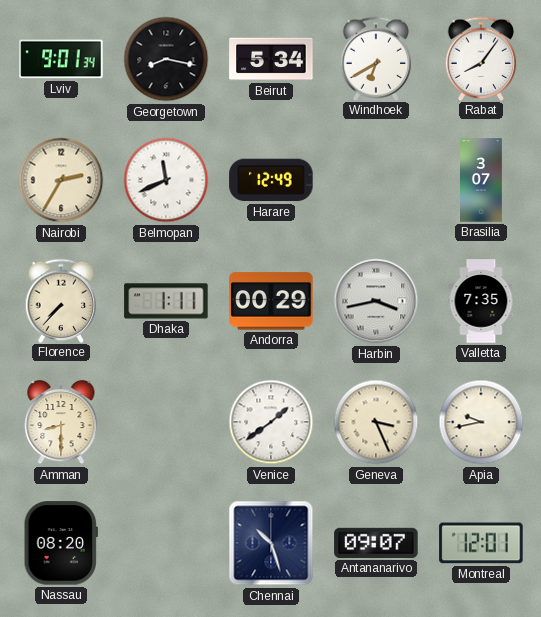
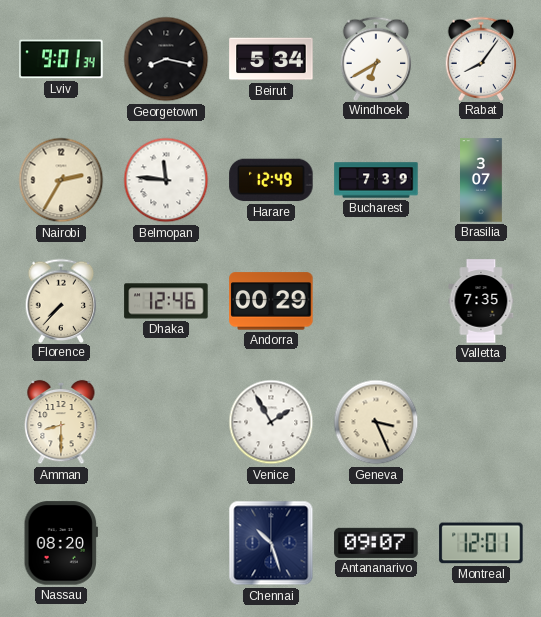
Belmopan: 11:41 -> 11:46 (166, 180)
Bucharest: none -> 7:39 (376, 180)
Dhaka: 1:11 -> 12:46 (166, 301)
Harbin: 3:43 -> none (376, 301)
Venice: 1:39 -> 1:55 (271, 422)
Apia: 9:43 -> none (481, 422)
